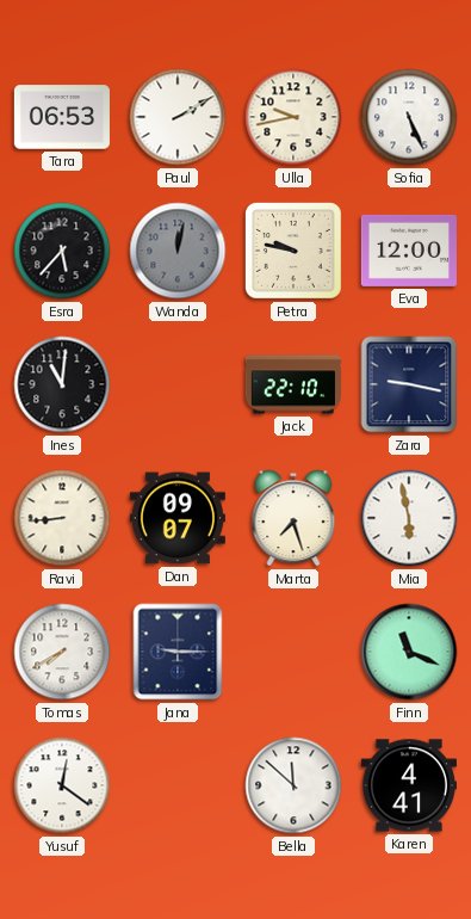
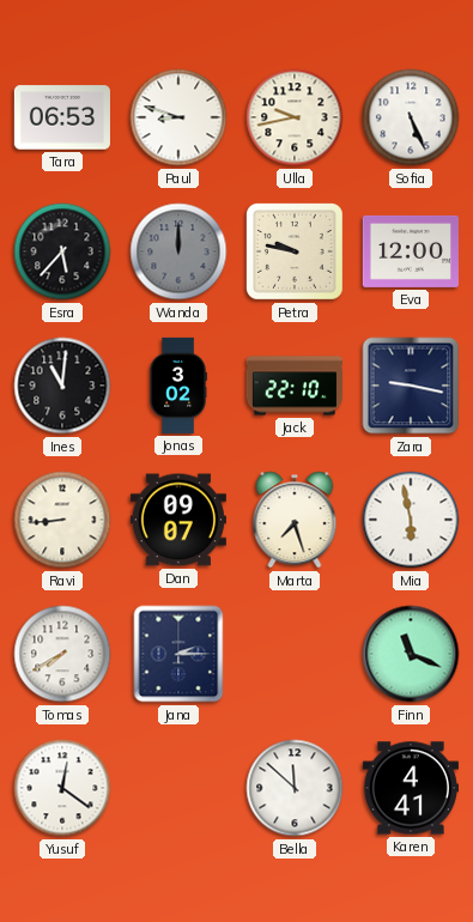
Paul: 2:10 -> 8:48 (178, 117)
Wanda: 12:02 -> 12:00 (178, 251)
Jonas: none -> 3:02 (178, 386)
Jana: 9:15 -> 2:15 (178, 654)
